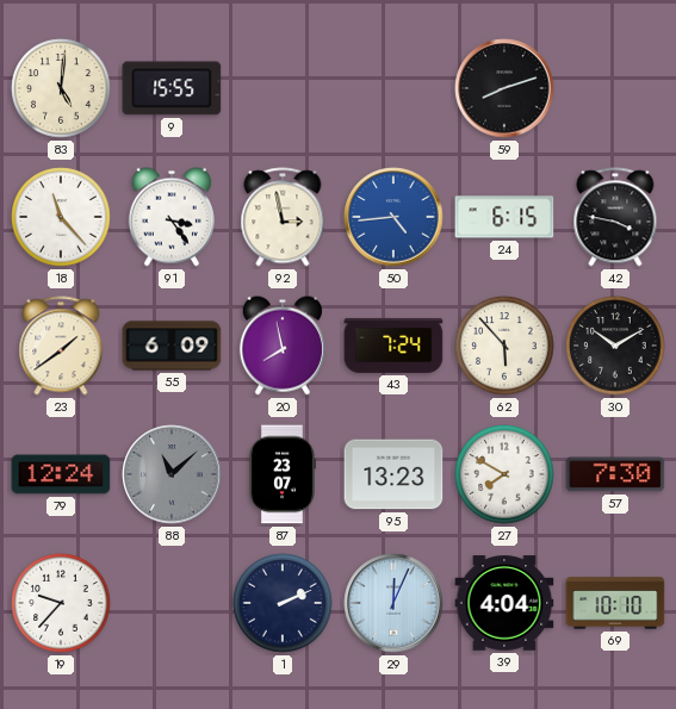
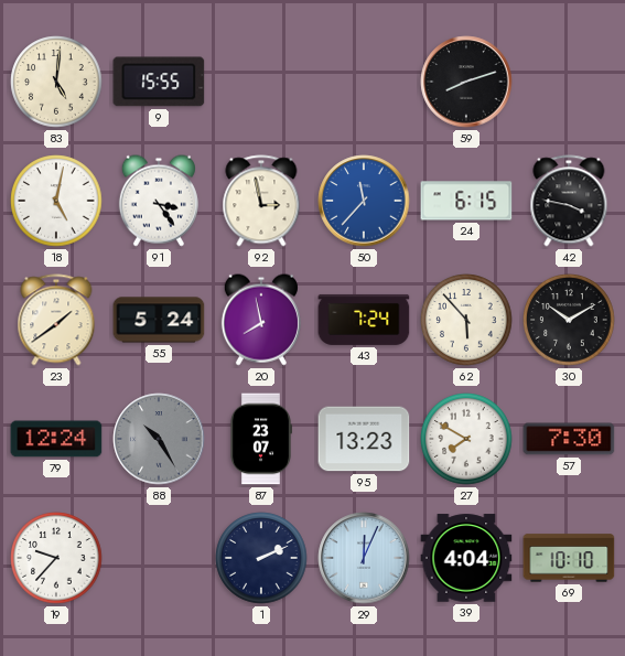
18: 11:23 -> 5:02 (56, 201)
50: 4:44 -> 11:37 (364, 201)
55: 6:09 -> 5:24 (159, 320)
88: 11:08 -> 10:25 (159, 439)
